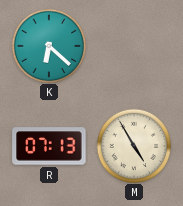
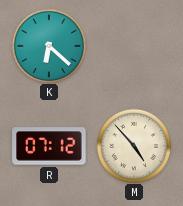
R: 07:13 -> 07:12 (49, 146)
M: 4:55 -> 4:53 (133, 145)
